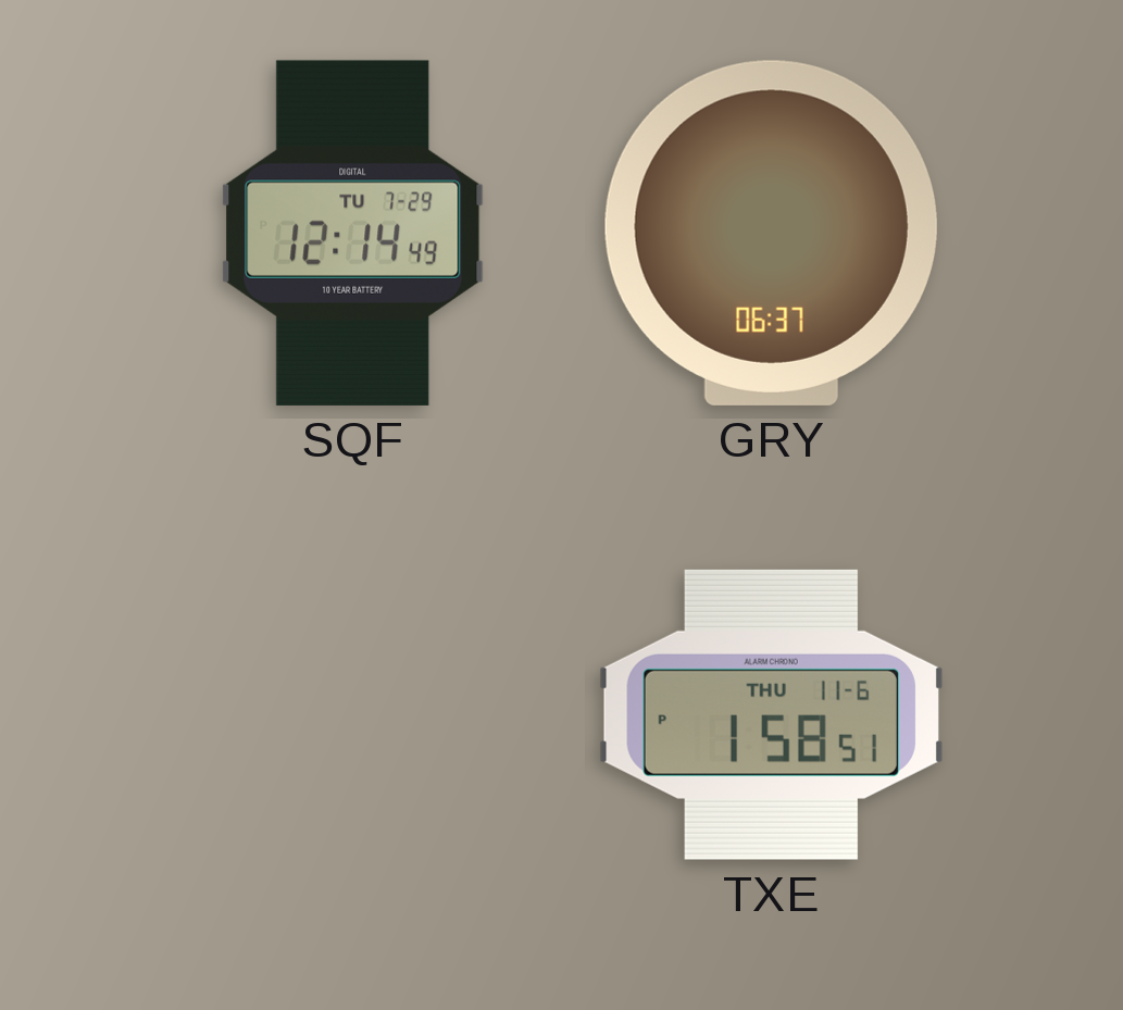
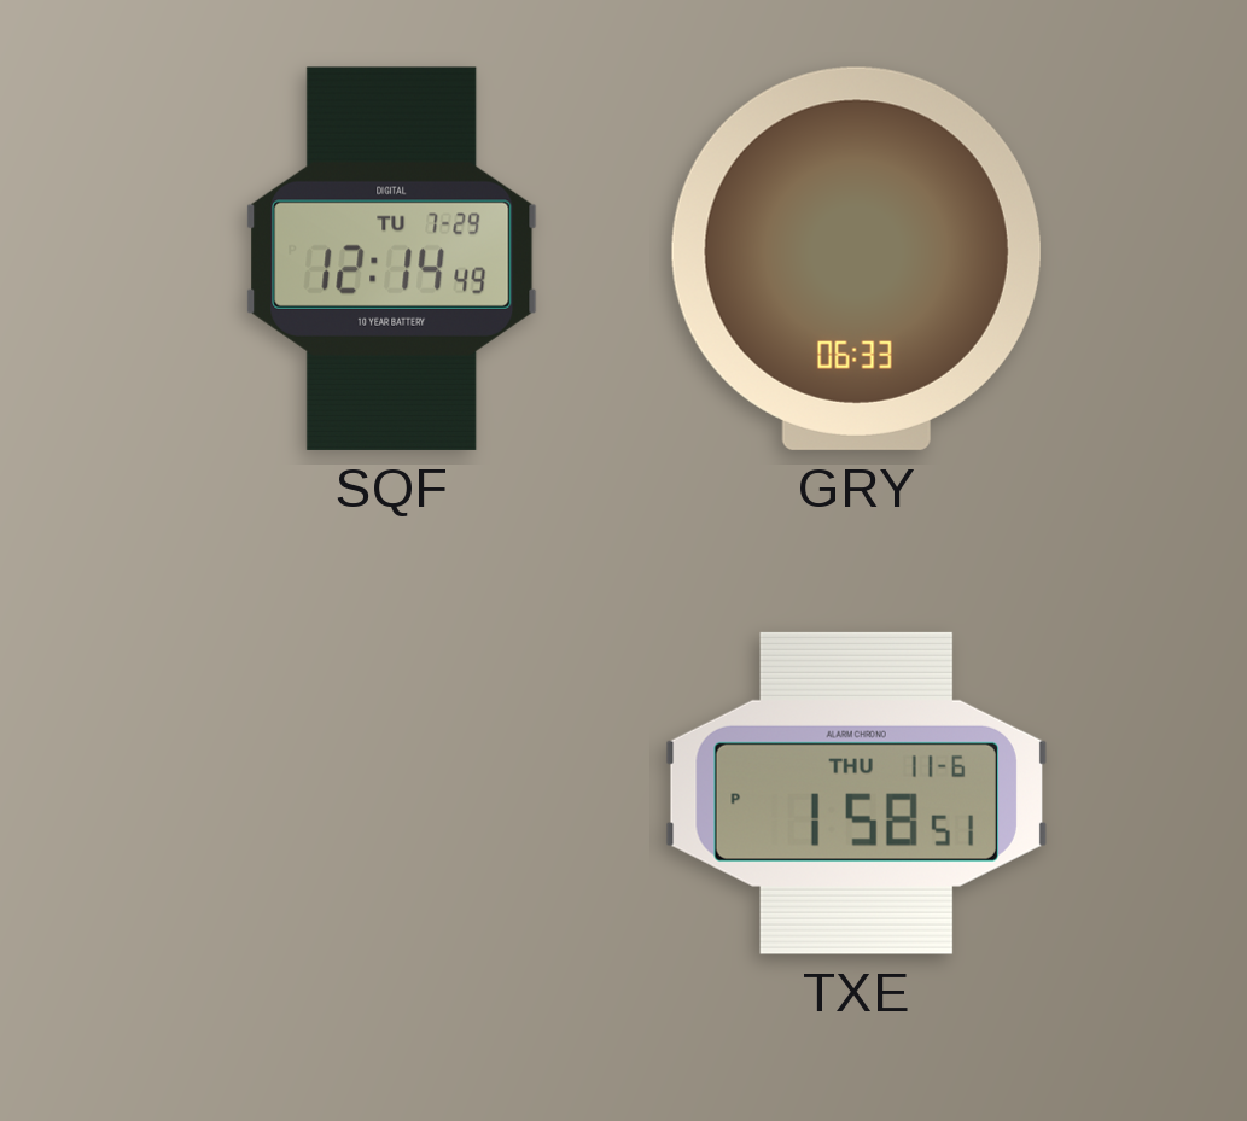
GRY: 06:37 -> 06:33 (856, 258)
